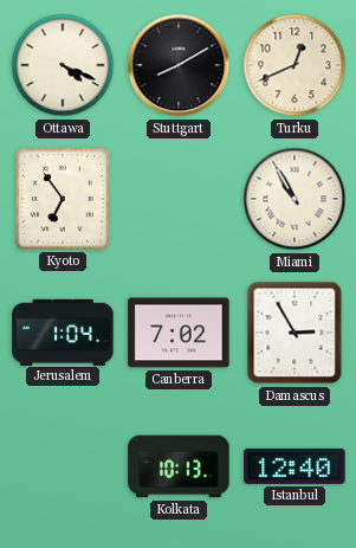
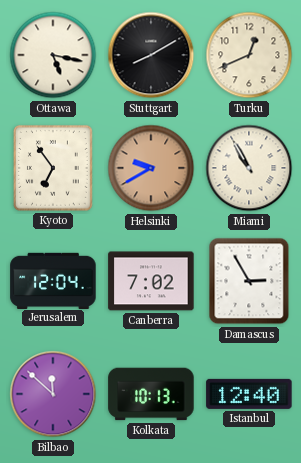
Ottawa: 4:19 -> 5:17 (53, 55)
Helsinki: none -> 9:40 (151, 168)
Jerusalem: 1:04 -> 12:04 (53, 280)
Bilbao: none -> 11:52 (53, 394)
